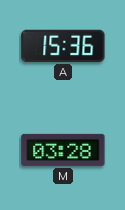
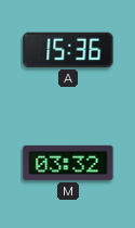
M: 03:28 -> 03:32 (68, 163)
